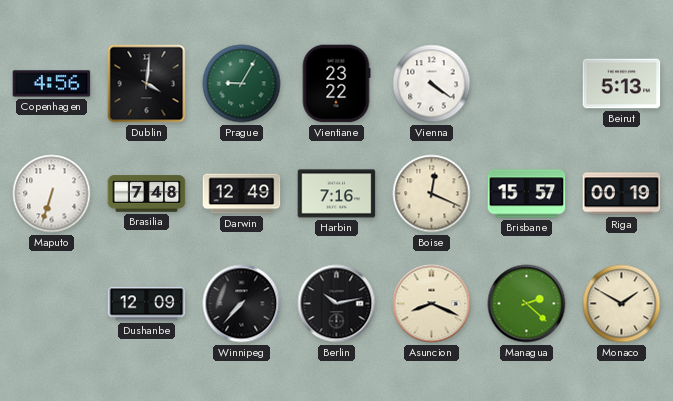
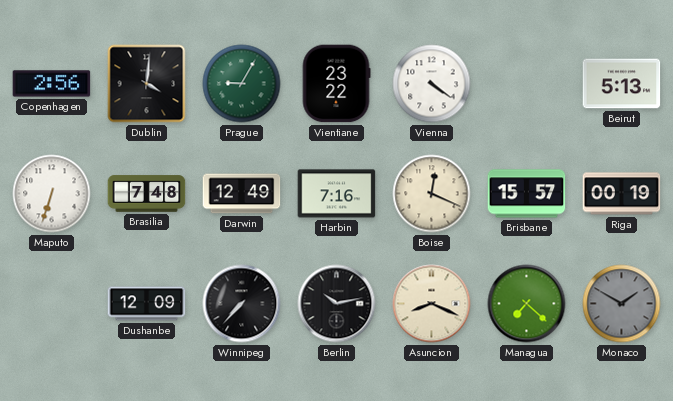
Copenhagen: 4:56 -> 2:56 (52, 84)
Managua: 2:22 -> 7:22 (527, 304)
Monaco dial: cream -> grey (622, 304)
